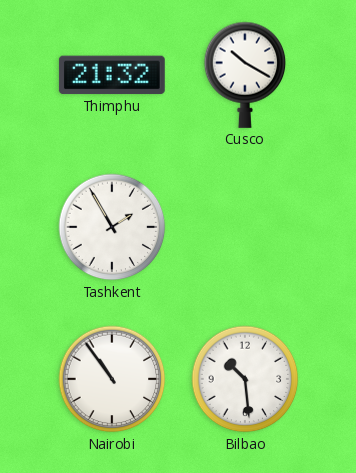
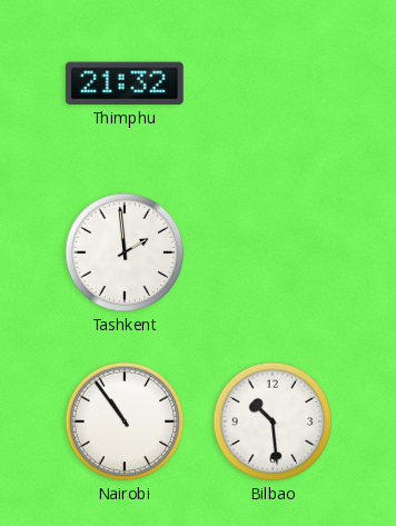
Cusco: 10:20 -> none (245, 75)
Tashkent: 1:55 -> 1:59 (125, 252)
